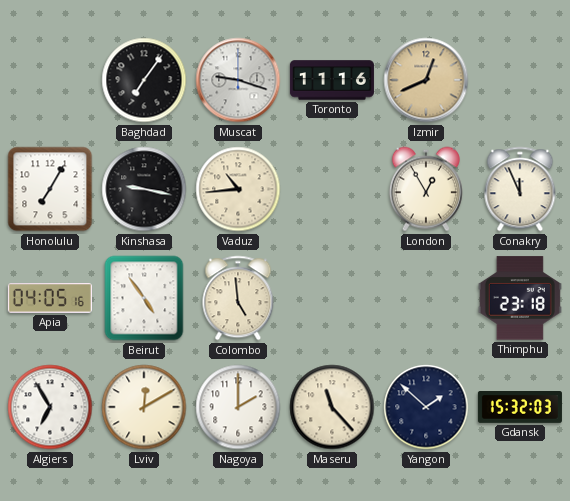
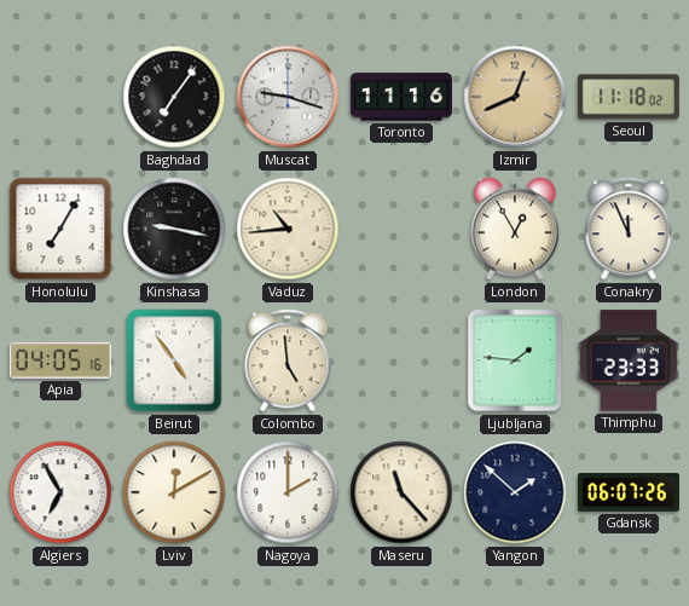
Seoul: none -> 11:18 (629, 97)
Ljubljana: none -> 1:46 (515, 360)
Thimphu: 23:18 -> 23:33 (629, 360)
Gdansk: 15:32 -> 06:07 (629, 494)
